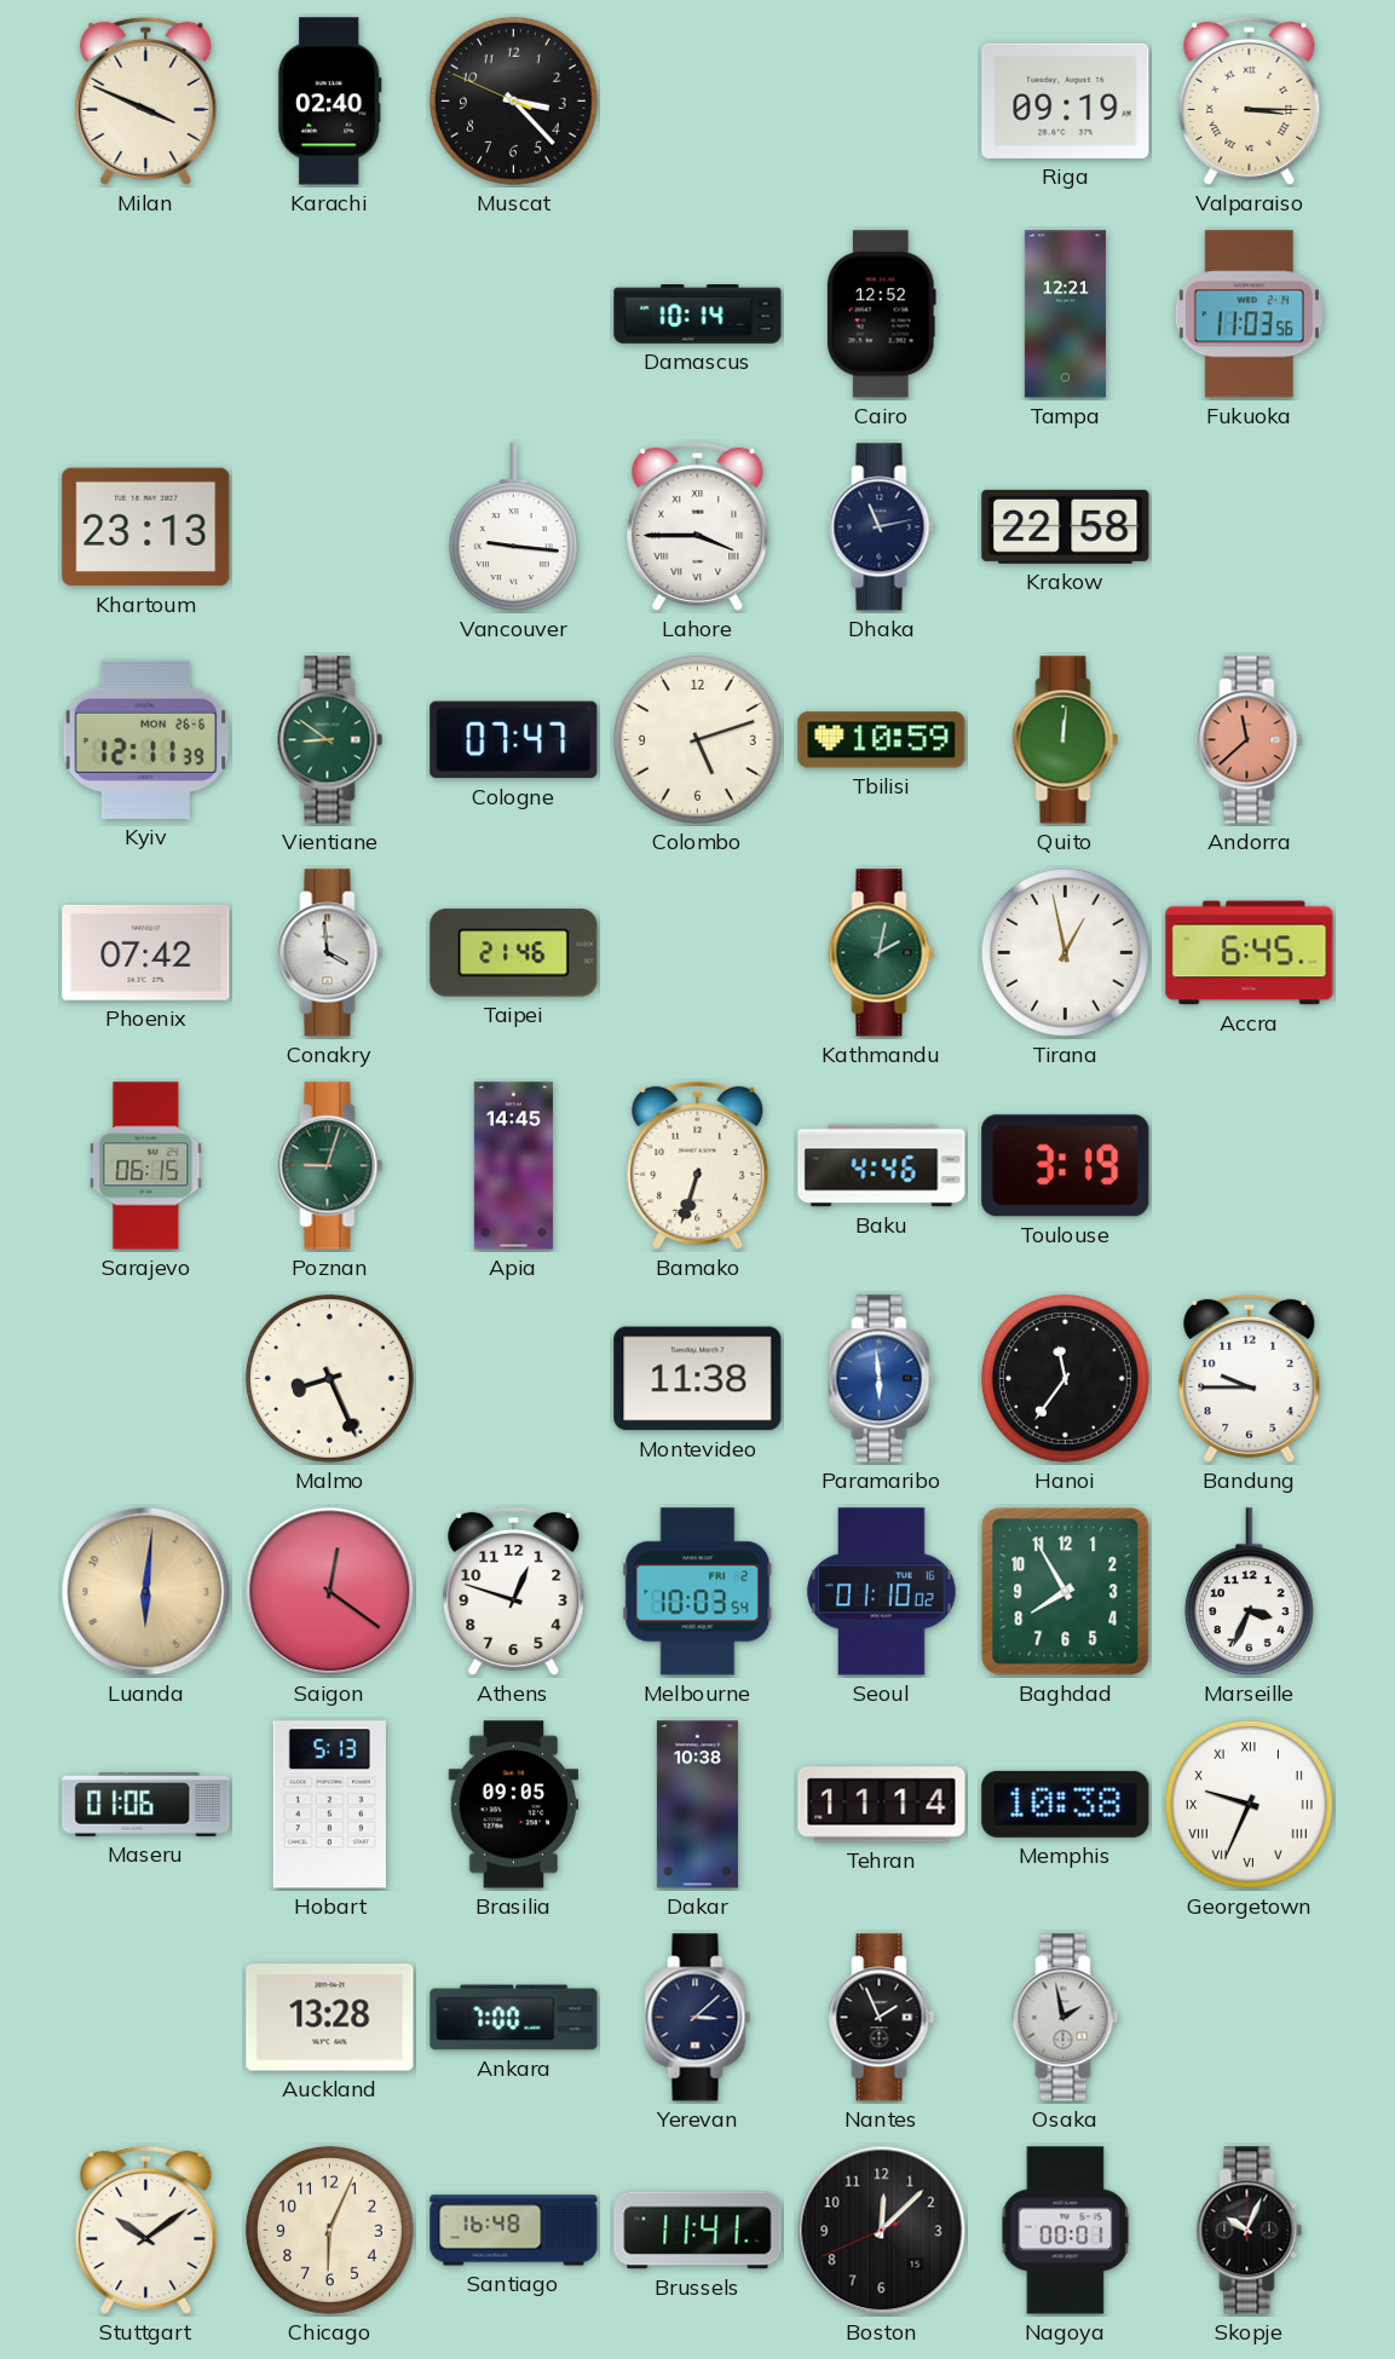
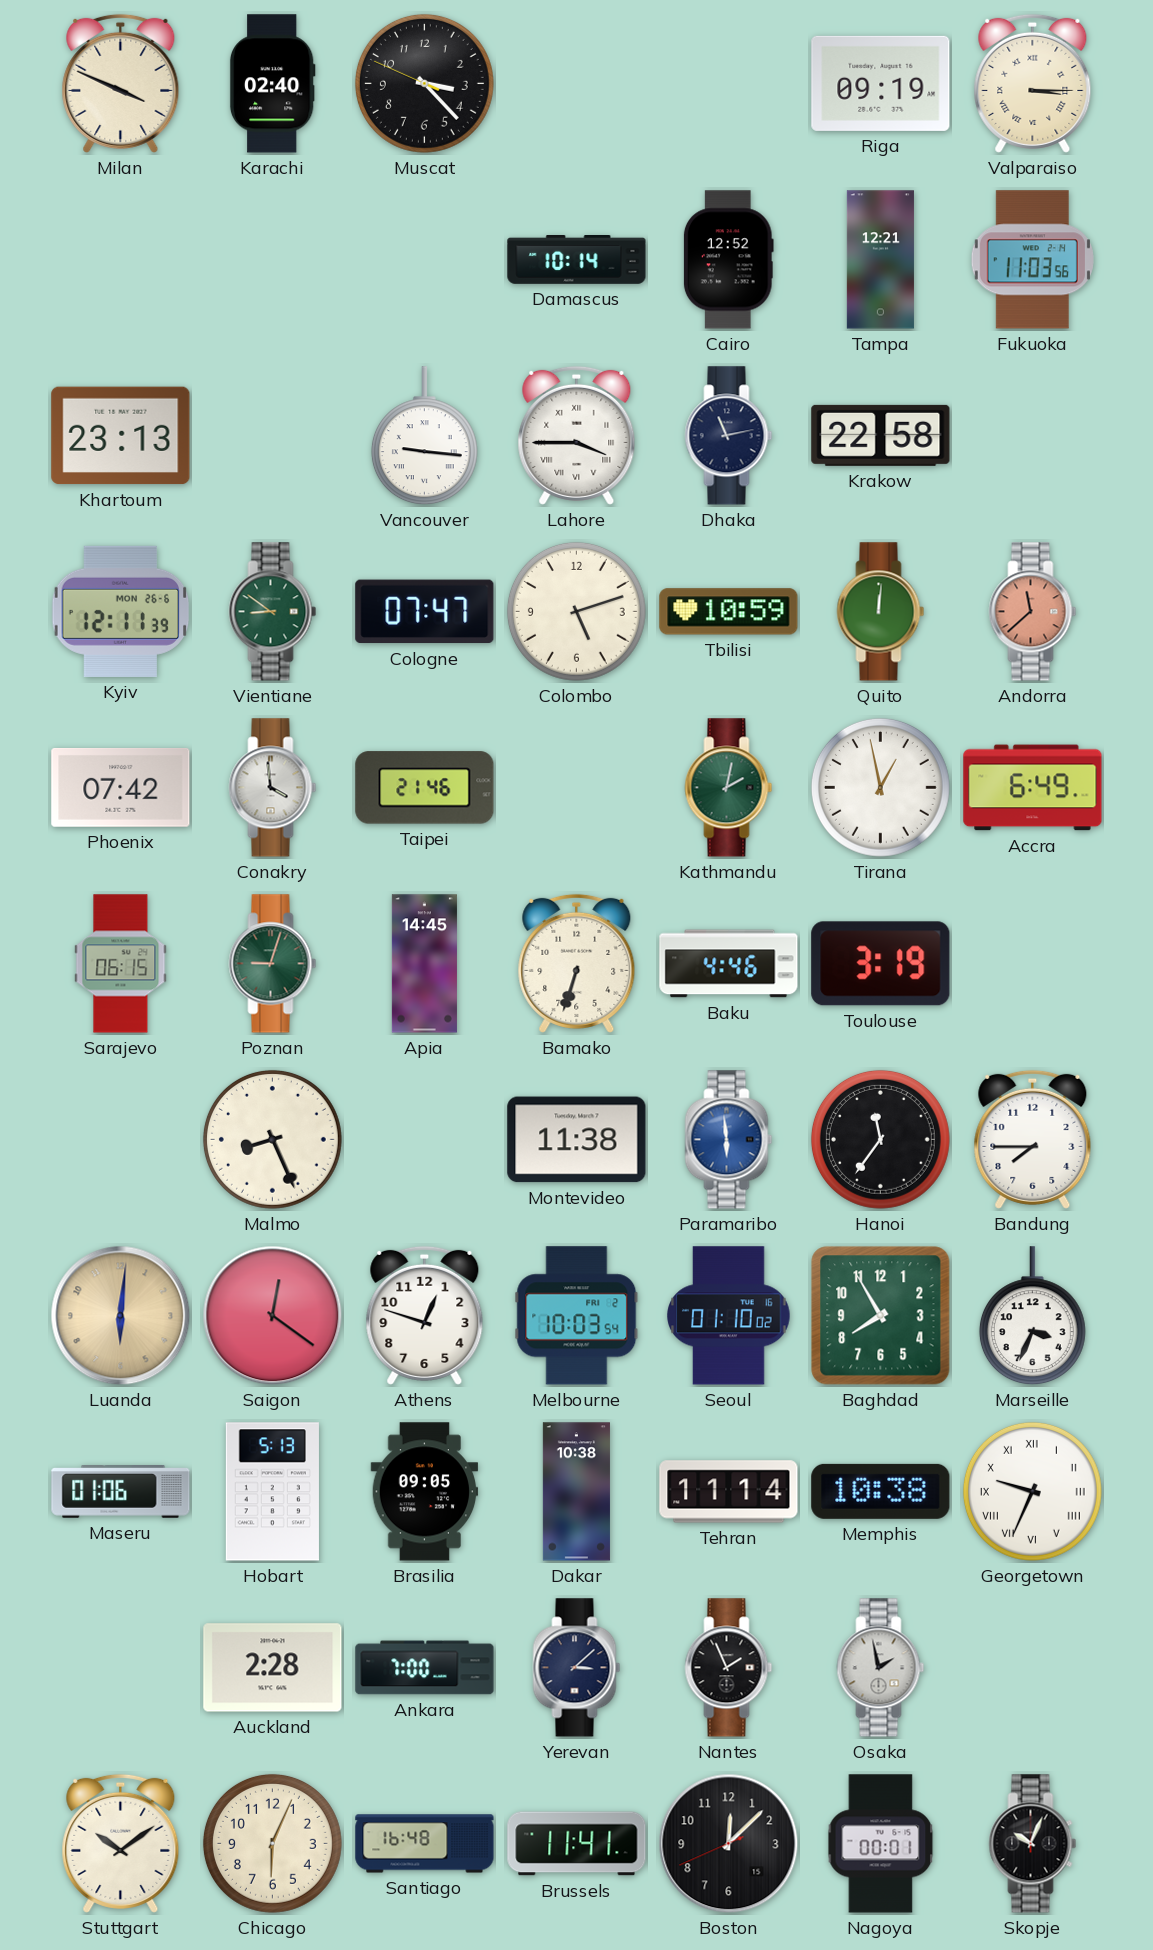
Accra: 6:45 -> 6:49 (1033, 788)
Bandung: 9:45 -> 7:45 (1033, 1139)
Auckland: 13:28 -> 2:28 (273, 1668)
